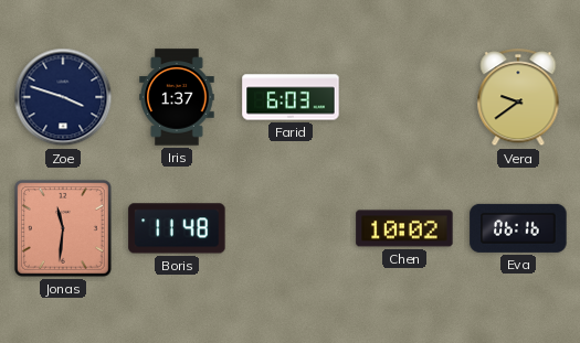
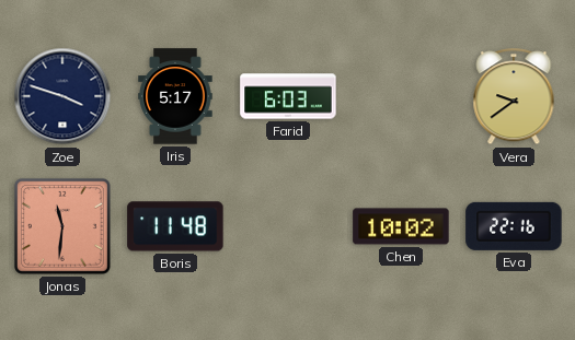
Iris: 1:37 -> 5:17 (175, 96)
Eva: 06:16 -> 22:16 (514, 226)
